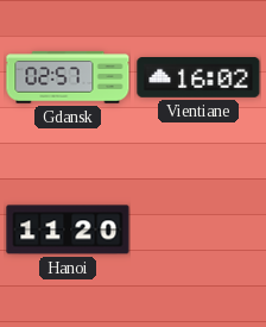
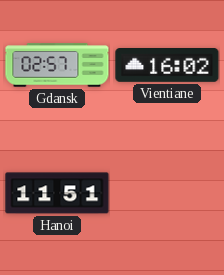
Hanoi: 11:20 -> 11:51 (57, 193)
